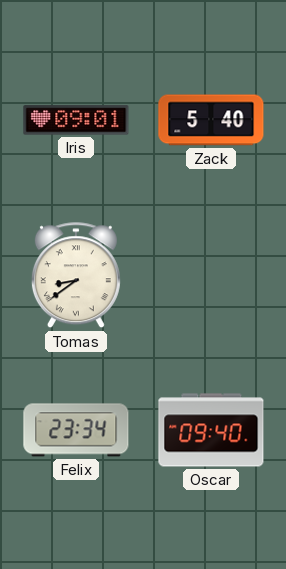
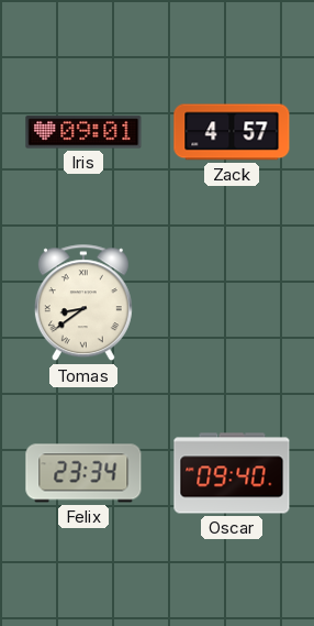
Zack: 5:40 -> 4:57 (232, 132)
